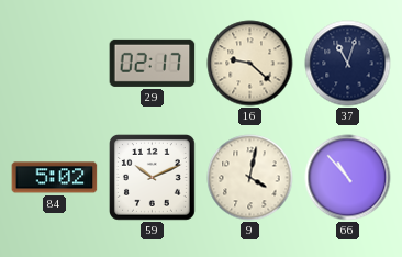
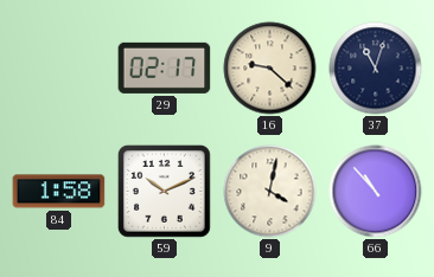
84: 5:02 -> 1:58 (59, 192)
